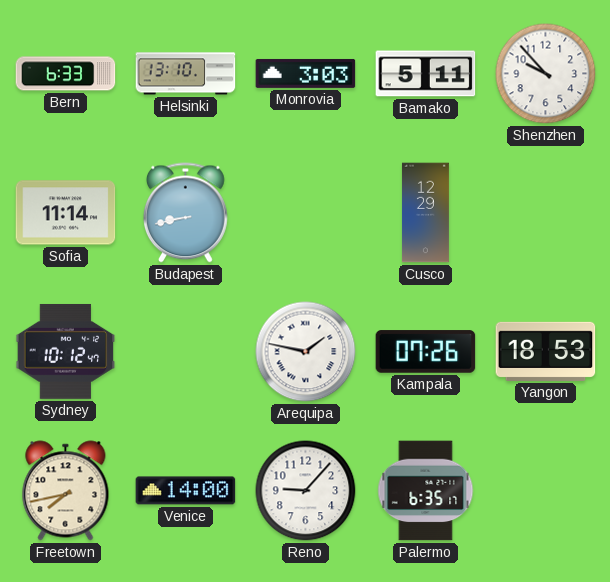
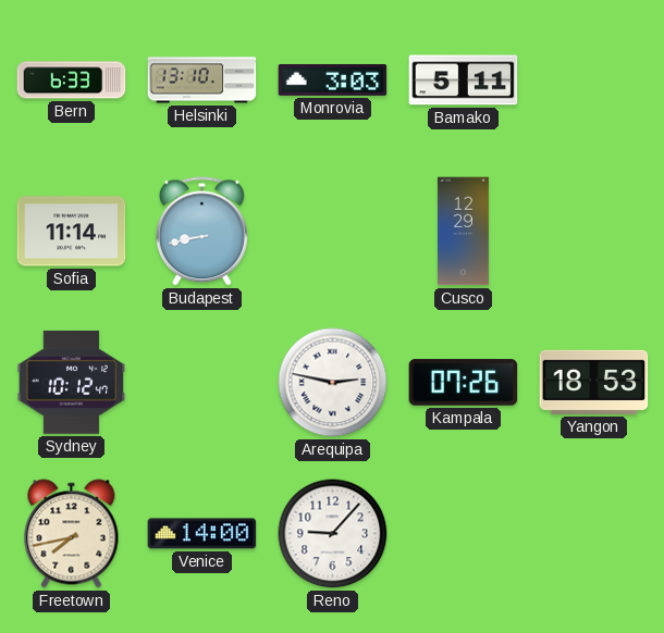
Shenzhen: 9:53 -> none (546, 74)
Arequipa: 1:47 -> 2:47 (333, 383)
Palermo: 6:35 -> none (426, 491)
